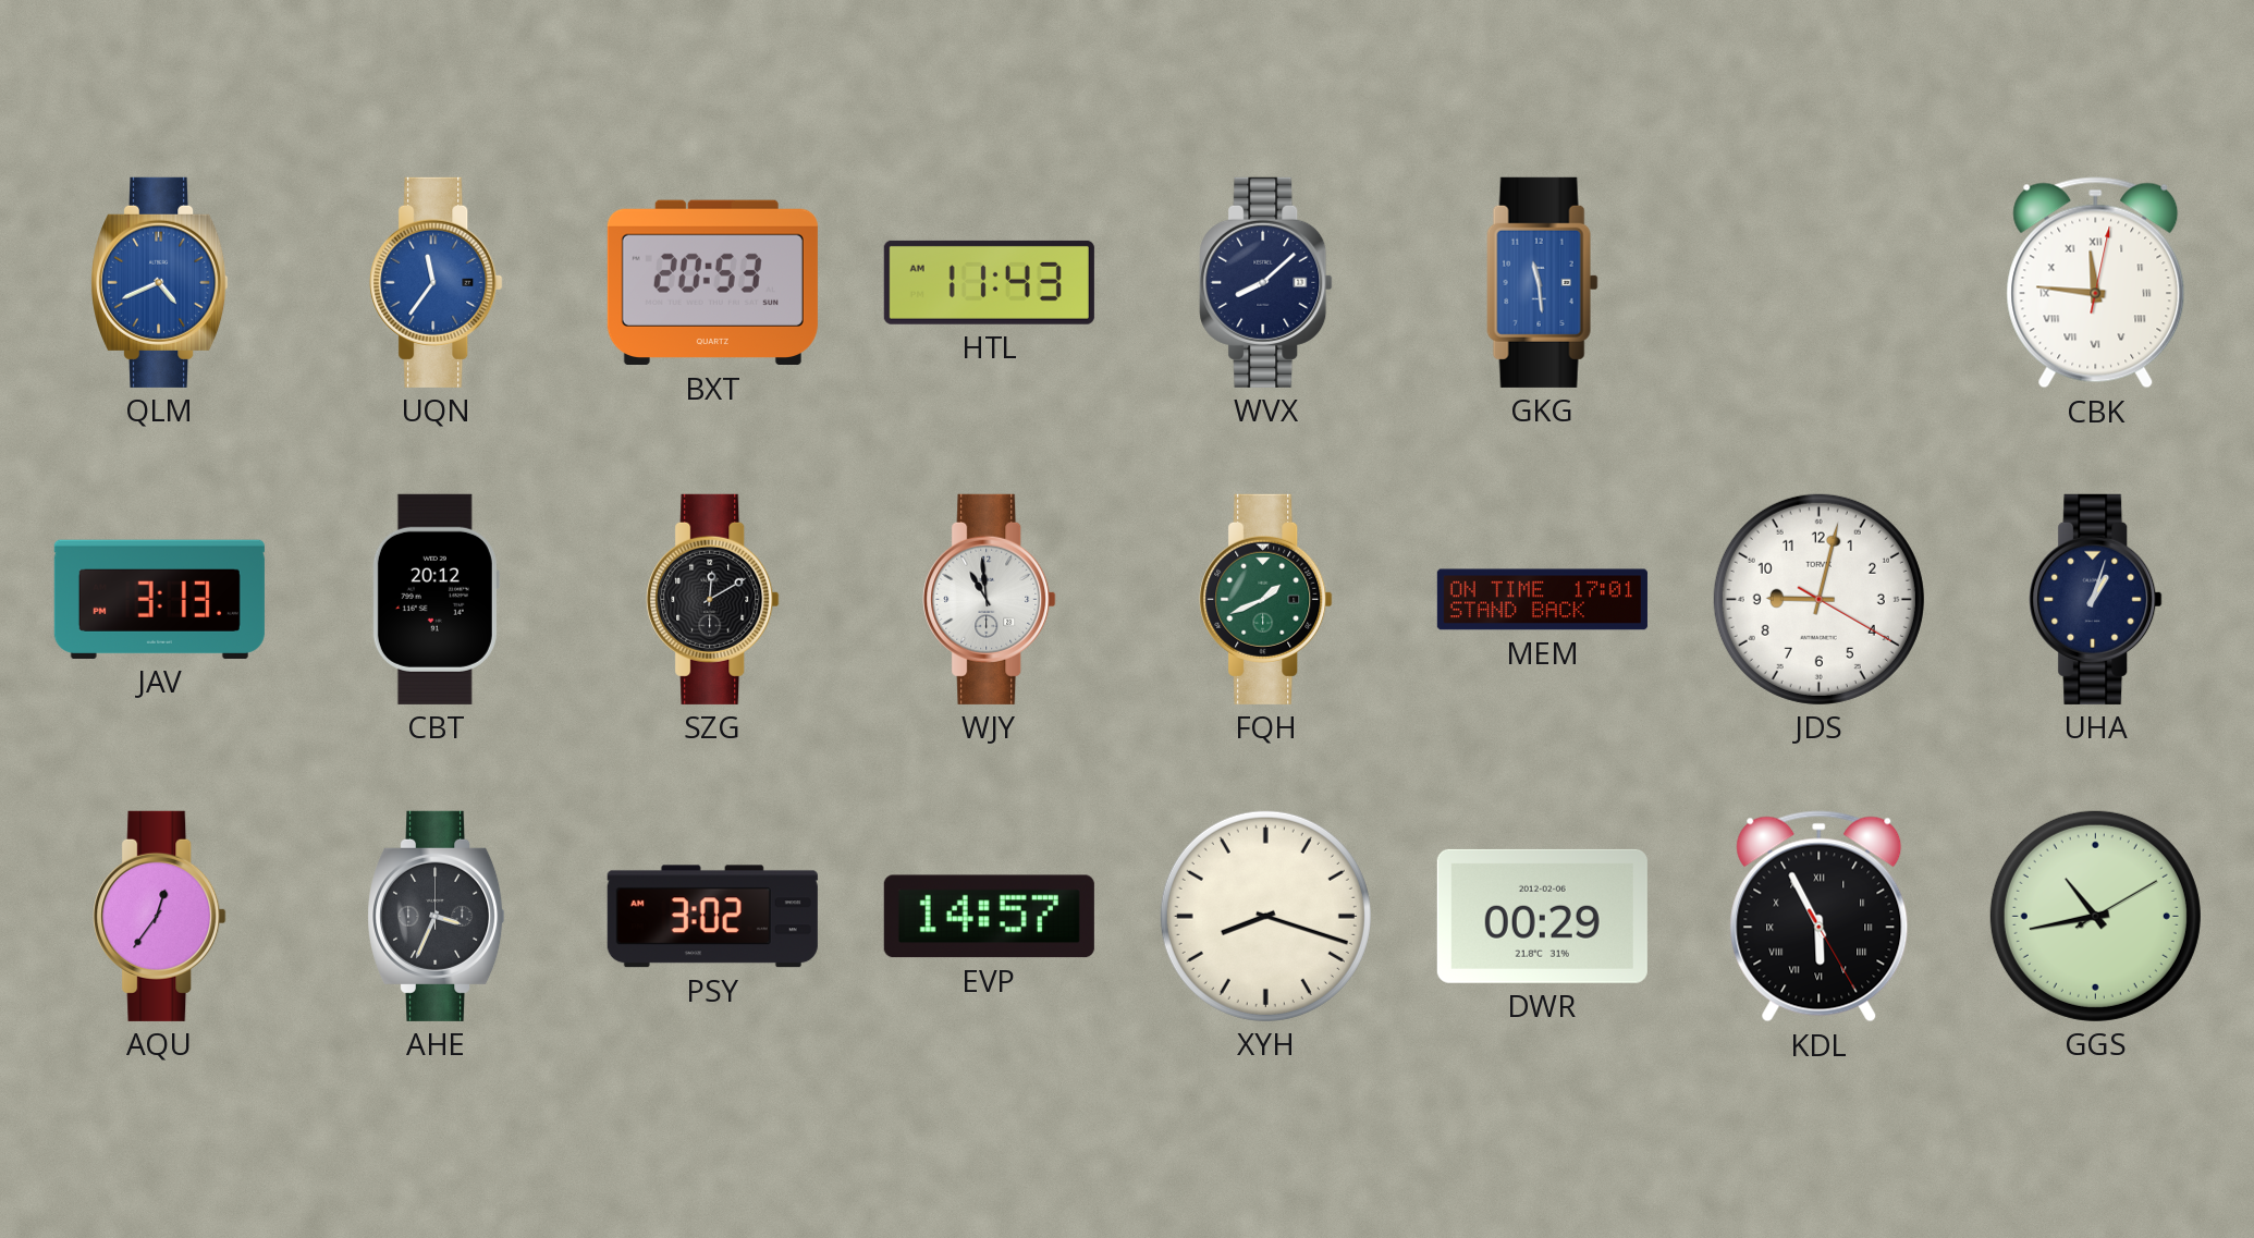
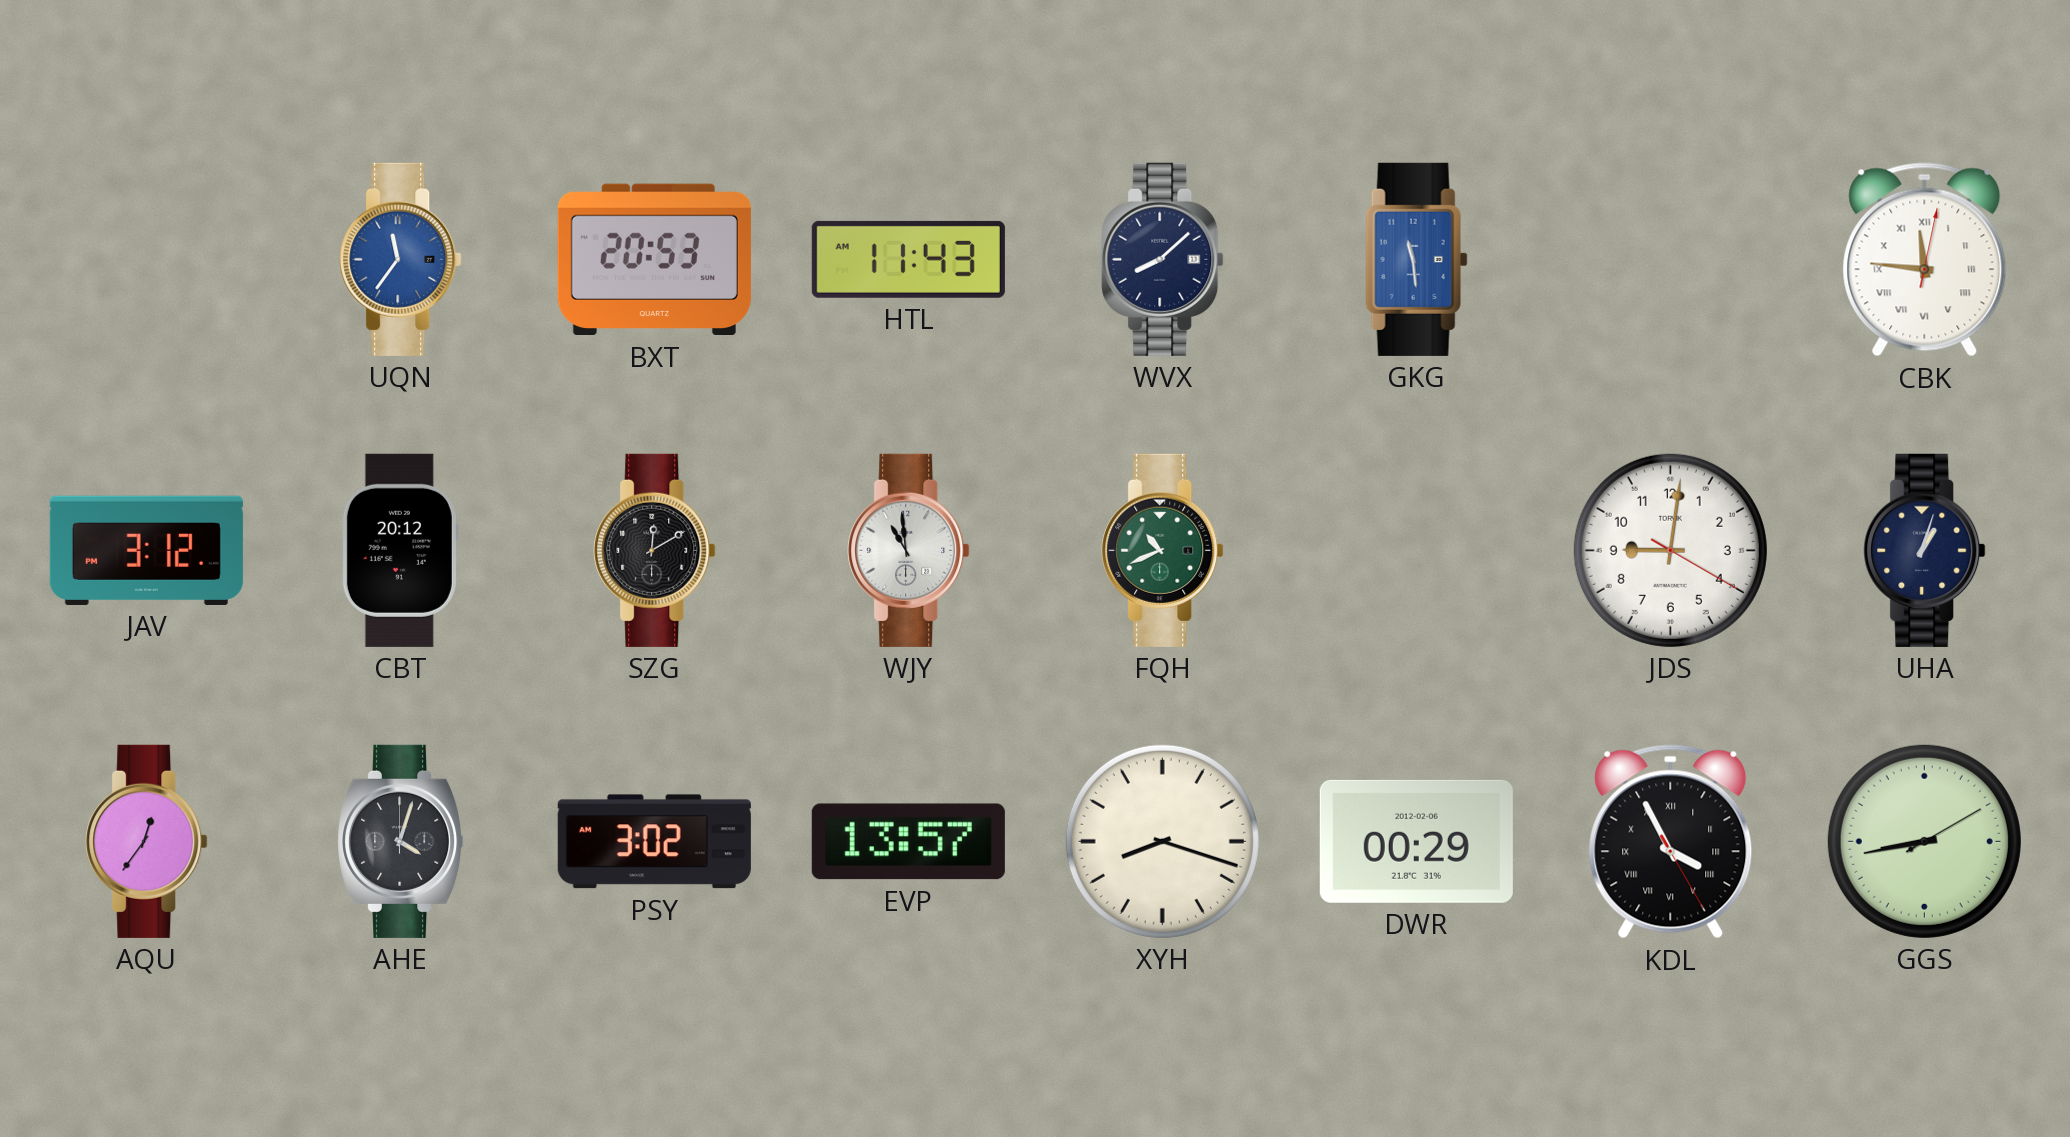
QLM: 4:41 -> none (160, 282)
JAV: 3:13 -> 3:12 (146, 550)
FQH: 1:41 -> 10:41 (1163, 550)
MEM: 17:01 -> none (1542, 600)
JDS: 9:02 -> 9:01 (1670, 550)
AHE: 3:34 -> 4:03 (401, 841)
EVP: 14:57 -> 13:57 (908, 842)
KDL: 5:55 -> 3:55 (1671, 842)
GGS: 10:43 -> 8:43 (1924, 841)
